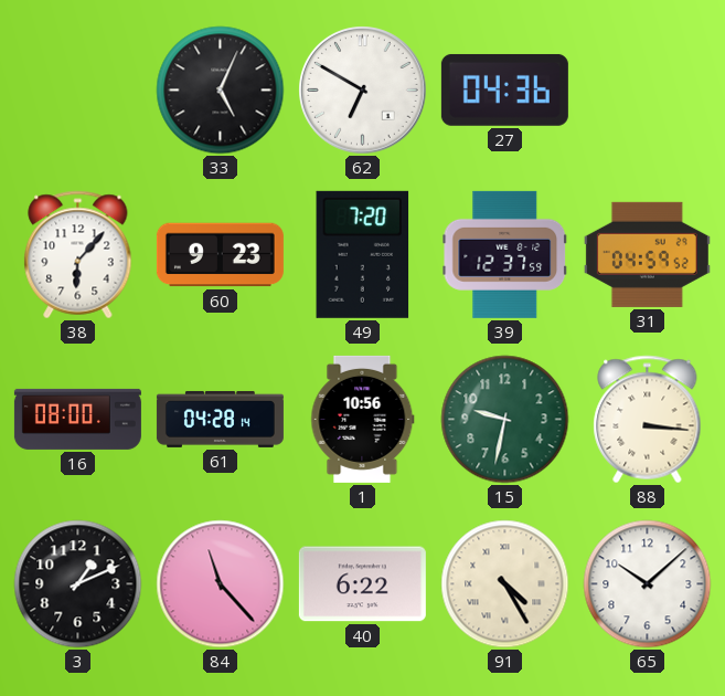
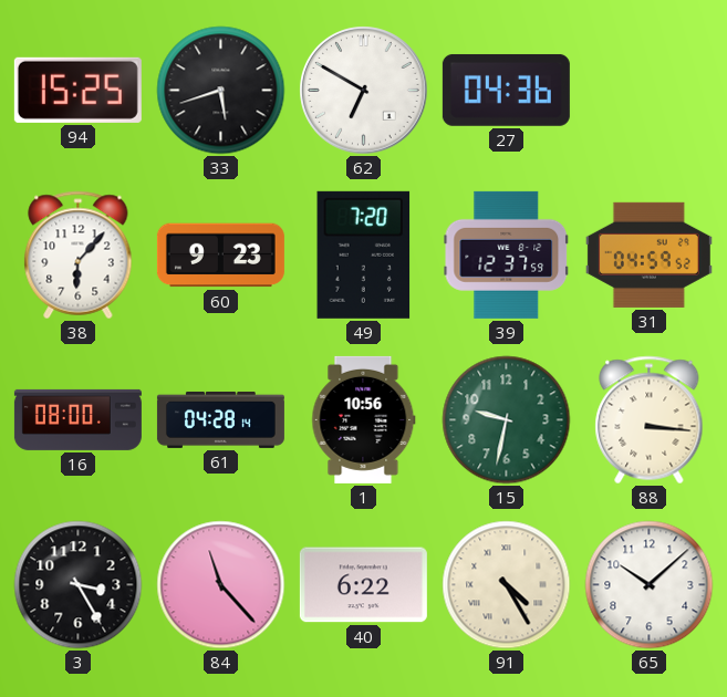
94: none -> 15:25 (77, 90)
33: 5:04 -> 5:42 (221, 91)
3: 1:11 -> 3:25 (79, 585)
